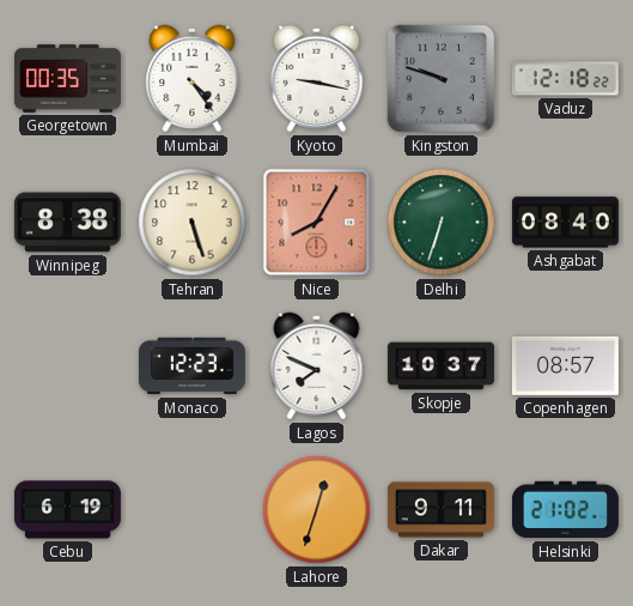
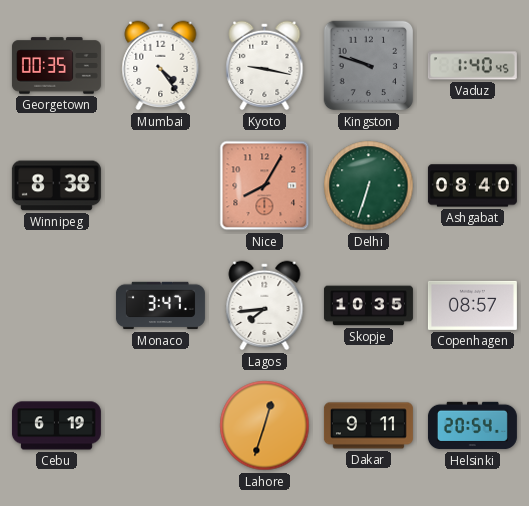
Vaduz: 12:18 -> 1:40 (472, 66)
Tehran: 5:27 -> none (193, 223)
Monaco: 12:23 -> 3:47 (160, 306)
Lagos: 7:49 -> 7:44 (265, 306)
Skopje: 10:37 -> 10:35 (368, 306)
Helsinki: 21:02 -> 20:54 (472, 426)
